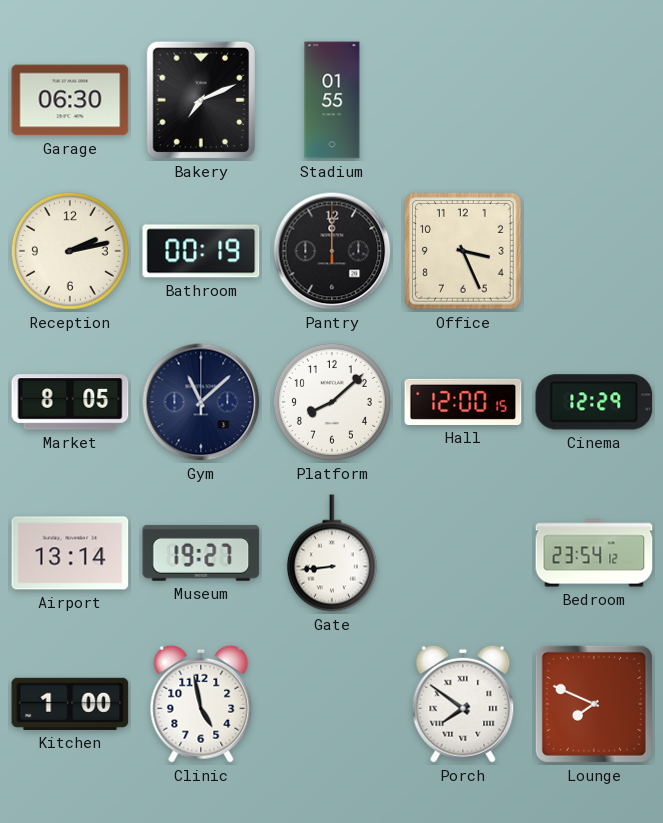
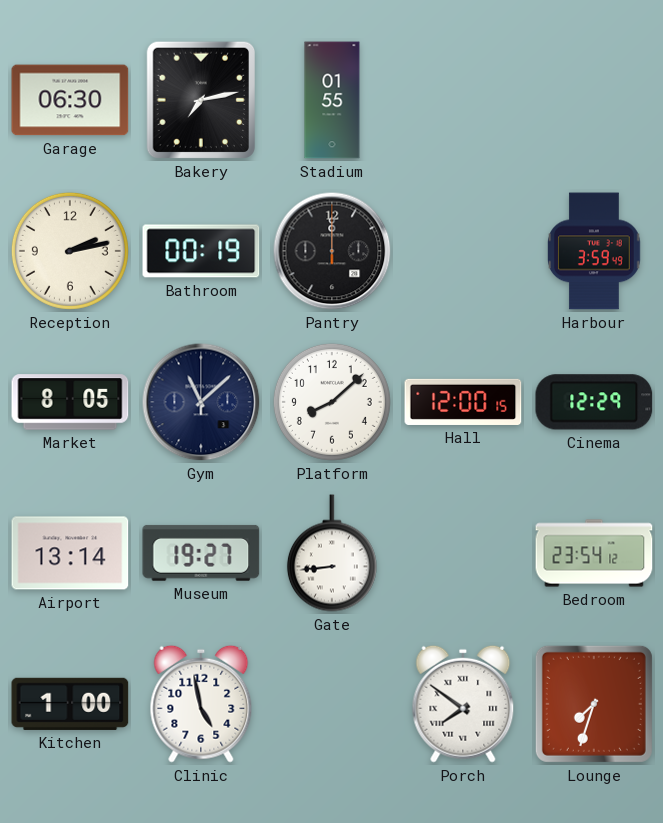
Bakery: 7:11 -> 7:13 (200, 100)
Office: 3:26 -> none (463, 251)
Harbour: none -> 3:59 (594, 251)
Lounge: 7:49 -> 7:33 (594, 704)
